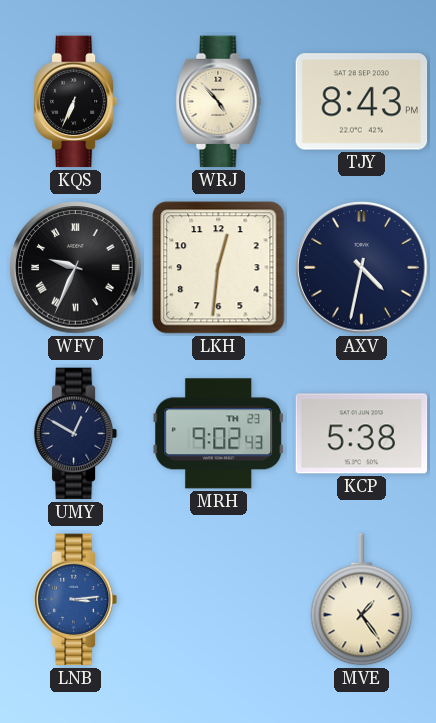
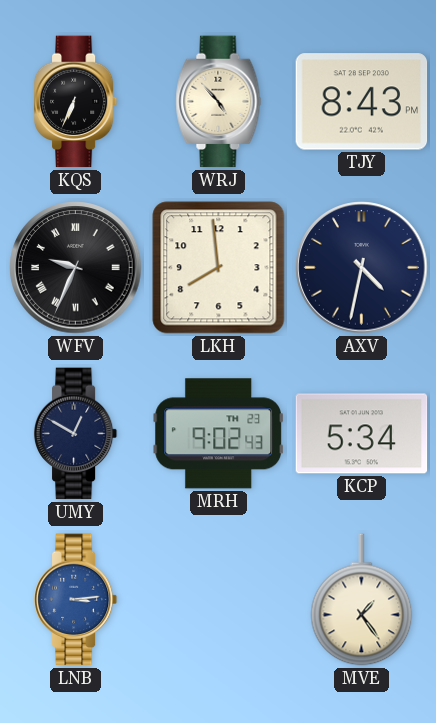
LKH: 12:31 -> 7:59 (219, 268)
KCP: 5:38 -> 5:34 (362, 434)
